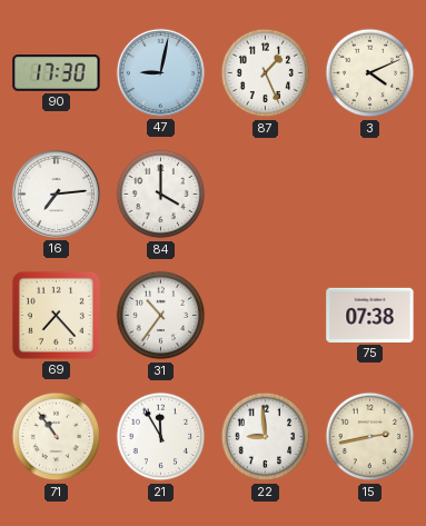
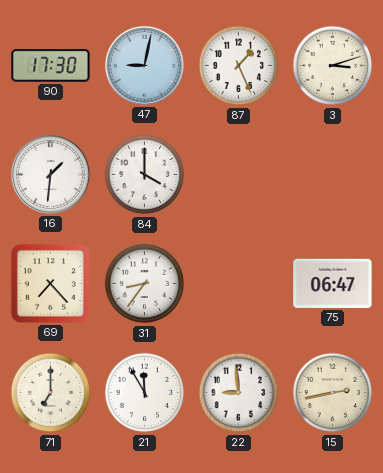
3: 4:11 -> 3:12 (333, 66)
16: 7:14 -> 1:31 (50, 174)
31: 10:36 -> 8:36 (145, 284)
75: 07:38 -> 06:47 (333, 283)
71: 10:54 -> 7:00 (51, 393)
